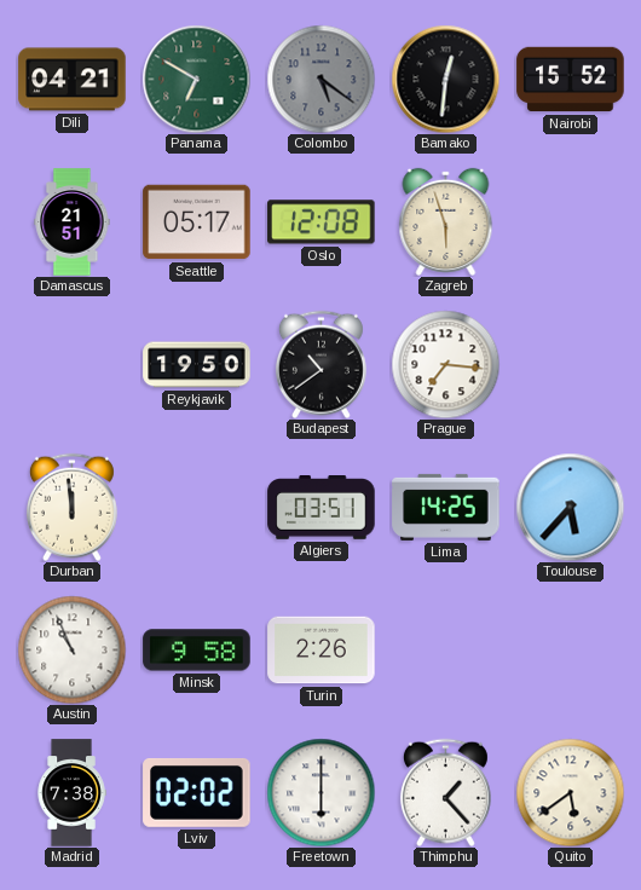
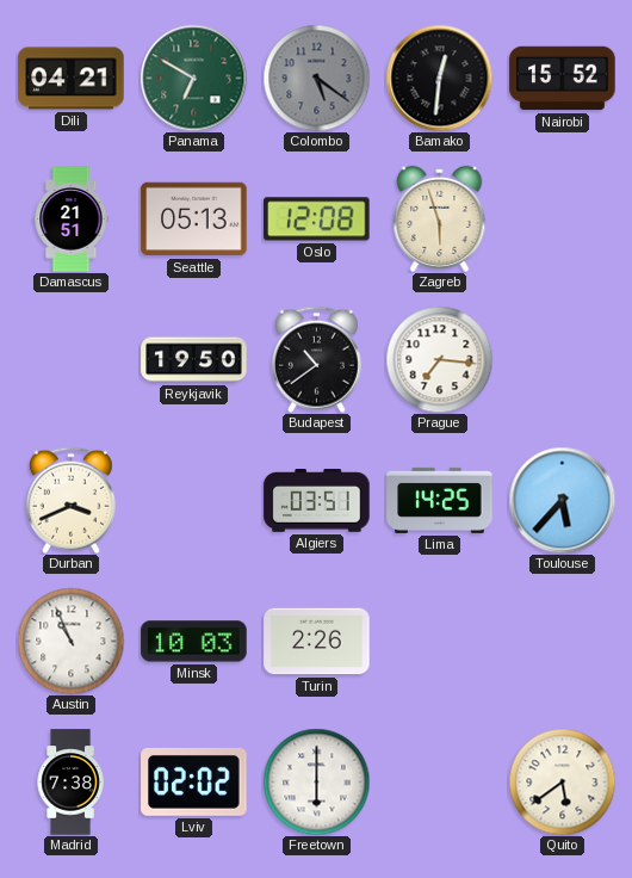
Seattle: 05:17 -> 05:13 (194, 219)
Durban: 11:59 -> 3:41 (70, 500)
Minsk: 9:58 -> 10:03 (194, 642)
Thimphu: 1:23 -> none (445, 792)
